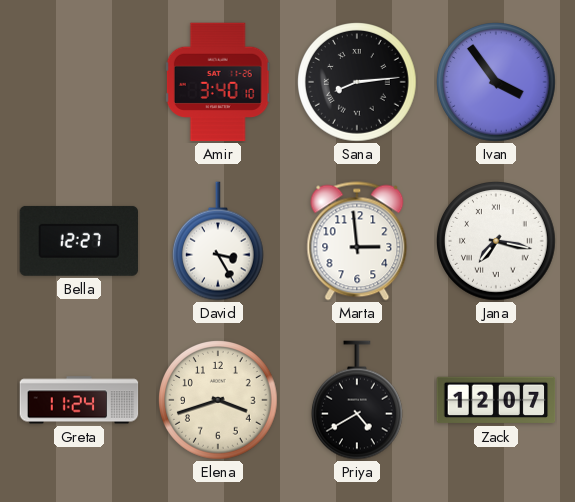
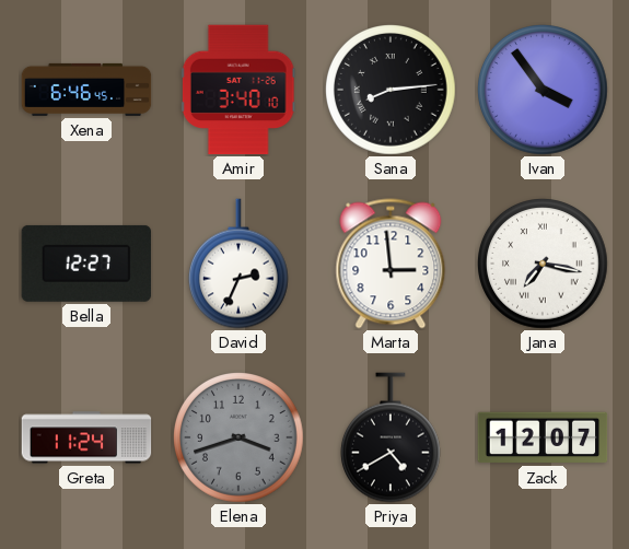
Xena: none -> 6:46 (86, 90)
David: 3:25 -> 2:34 (238, 264)
Elena dial: cream -> grey (240, 439)
